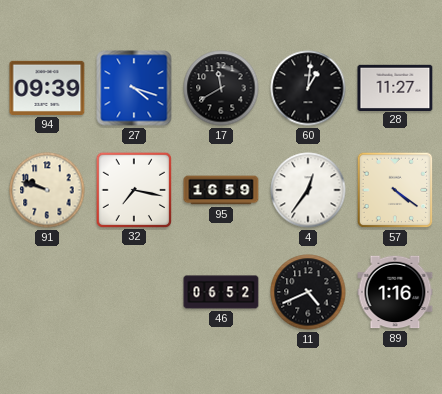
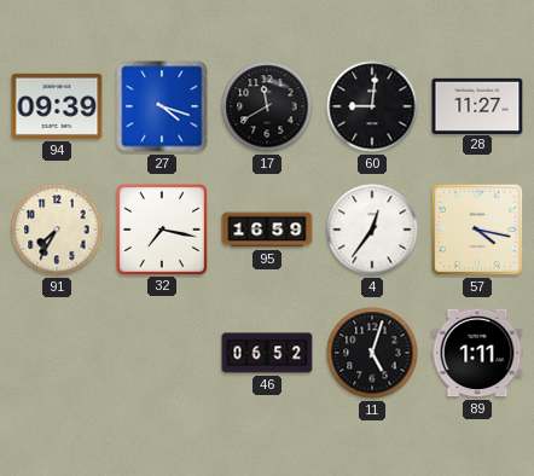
60: 1:01 -> 9:01 (372, 106)
91: 9:48 -> 7:35 (57, 230)
57: 4:21 -> 4:17 (477, 230)
11: 4:41 -> 5:03 (372, 353)
89: 1:16 -> 1:11 (477, 353)
